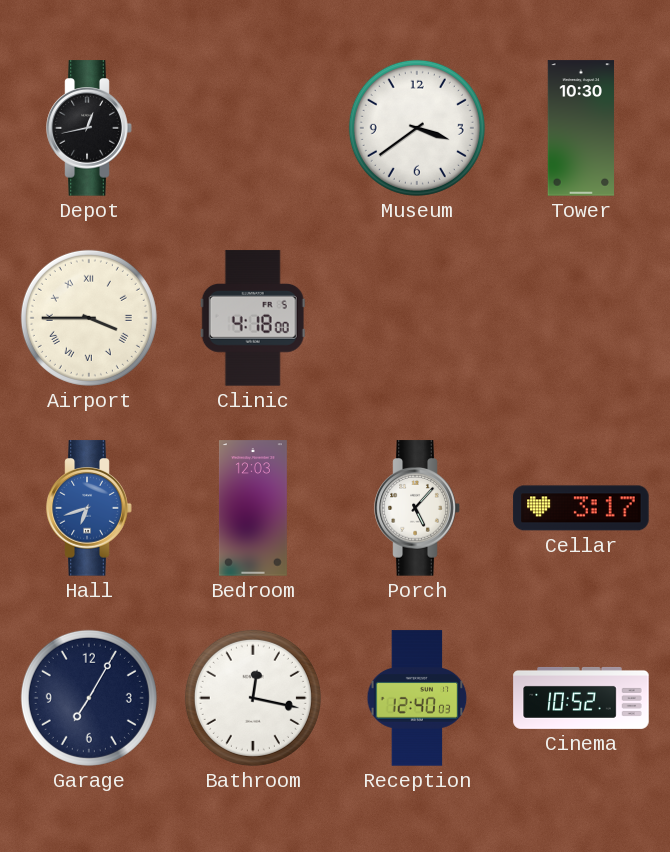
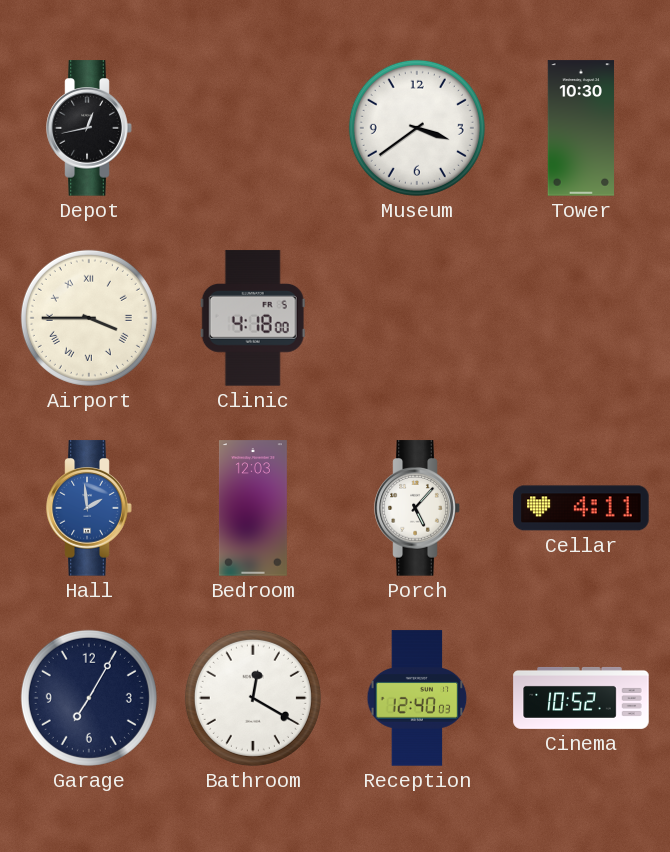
Hall: 6:42 -> 1:59 (89, 508)
Cellar: 3:17 -> 4:11 (581, 508)
Bathroom: 12:17 -> 12:20 (253, 698)
